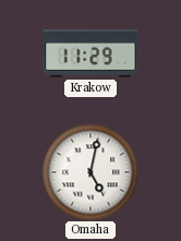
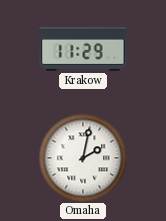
Omaha: 5:02 -> 2:02 (83, 158)
